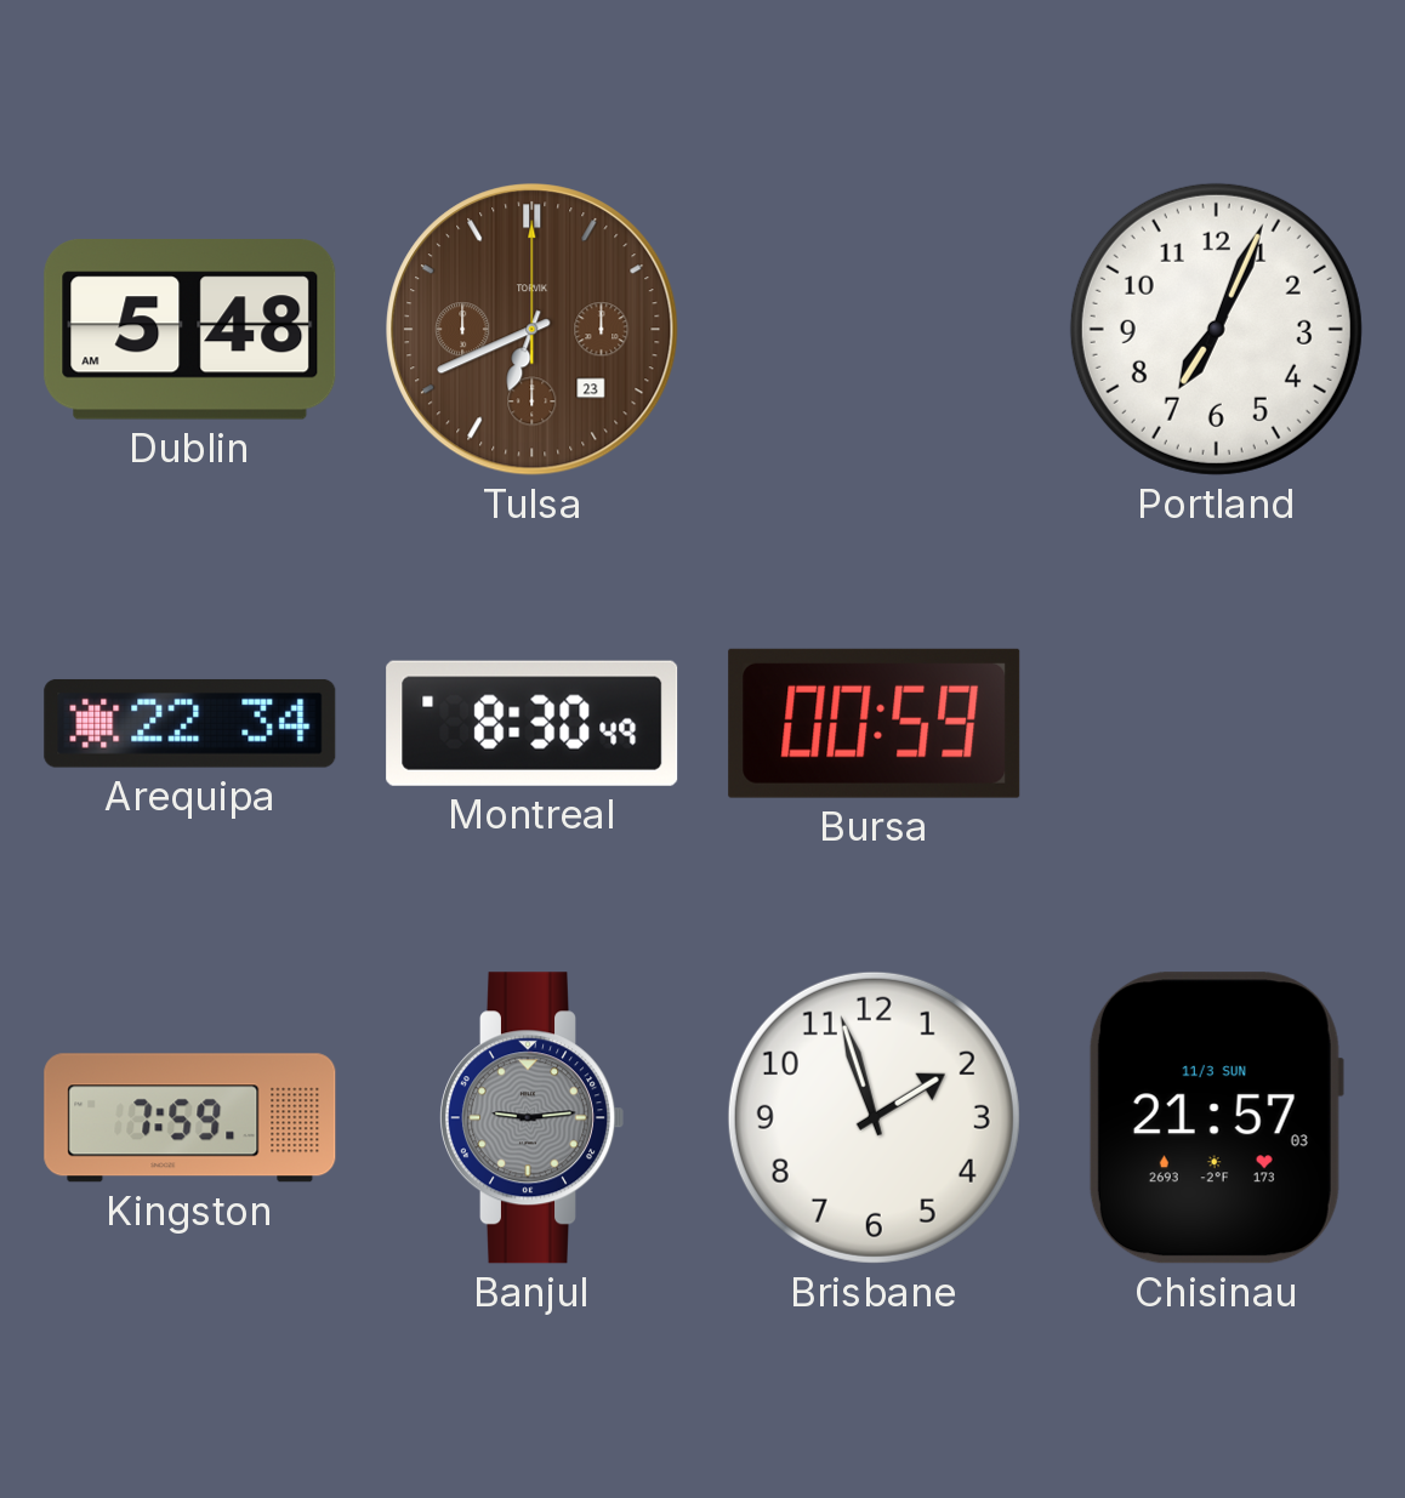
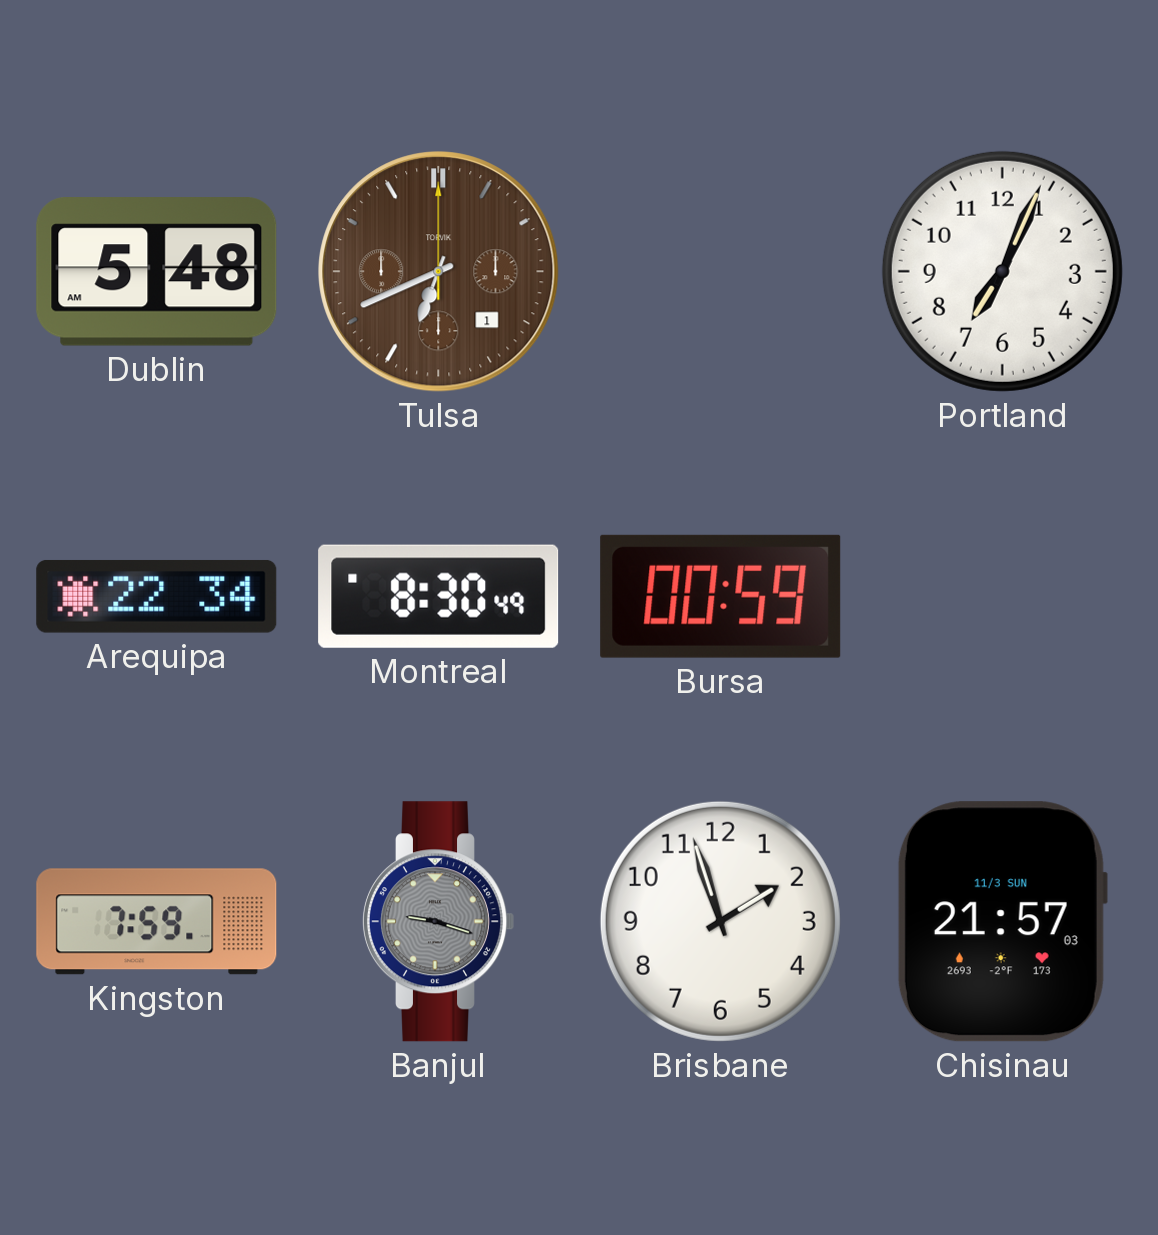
Tulsa date: 23 -> 1 (439, 272)
Banjul: 9:14 -> 9:18 (437, 922)
